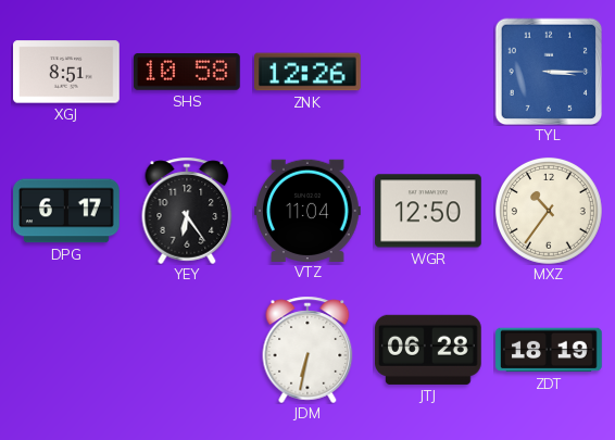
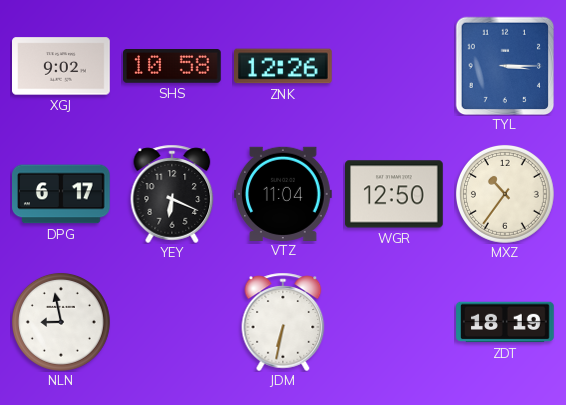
XGJ: 8:51 -> 9:02 (62, 66)
YEY: 6:24 -> 6:19 (172, 194)
NLN: none -> 8:58 (61, 322)
JTJ: 06:28 -> none (429, 350)
